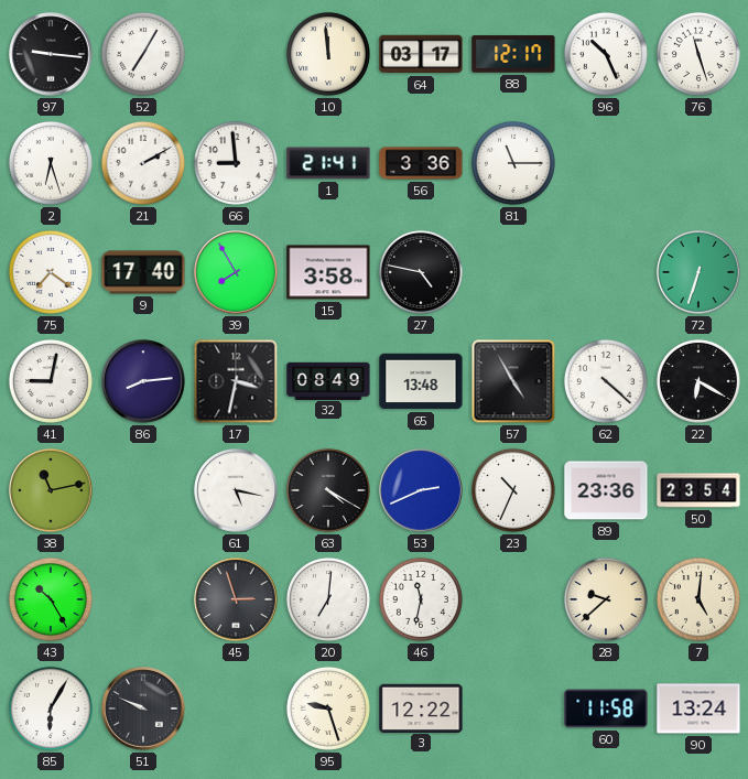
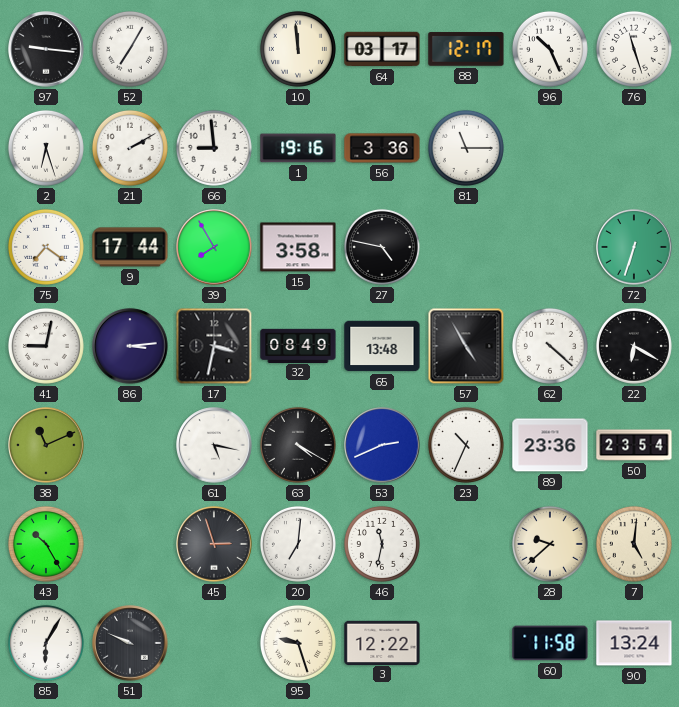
1: 21:41 -> 19:16 (298, 148)
9: 17:40 -> 17:44 (130, 247)
86: 8:14 -> 3:14 (130, 346)
38: 11:13 -> 11:11 (46, 445)
